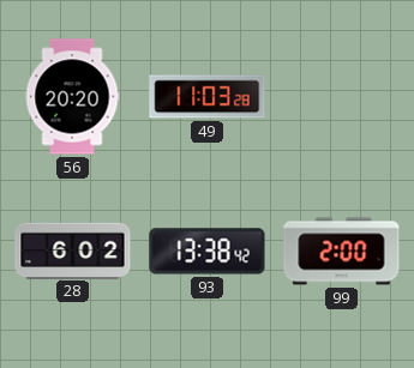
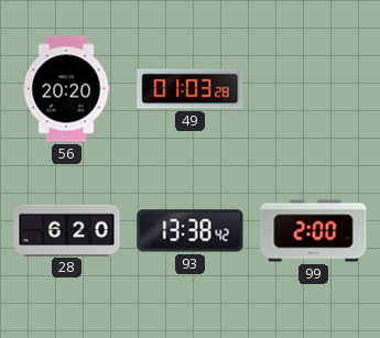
49: 11:03 -> 01:03 (191, 89)
28: 6:02 -> 6:20 (67, 230)
